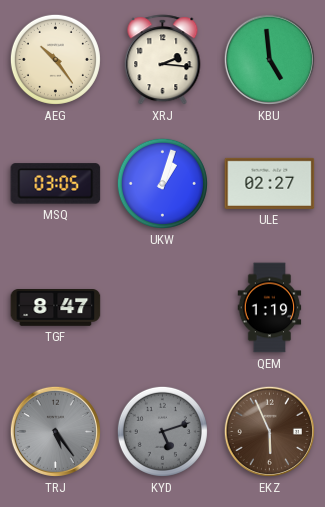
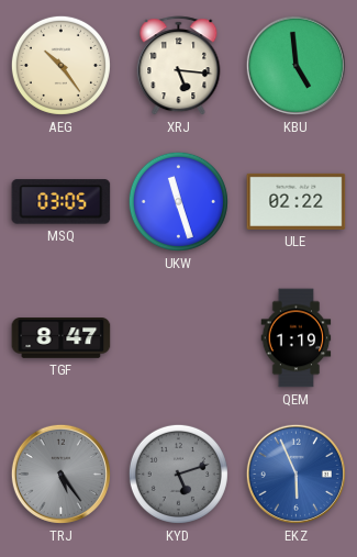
XRJ: 2:16 -> 5:16 (179, 66)
UKW: 1:03 -> 11:27 (178, 201)
ULE: 02:27 -> 02:22 (297, 201)
EKZ dial: brown -> blue (295, 474)
